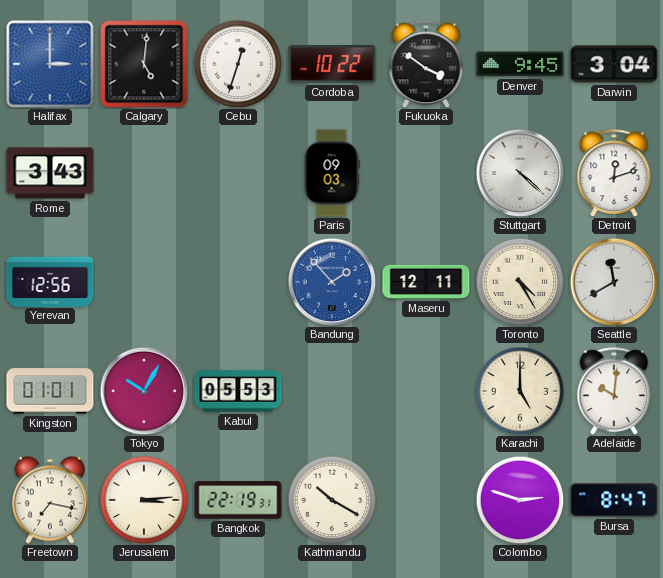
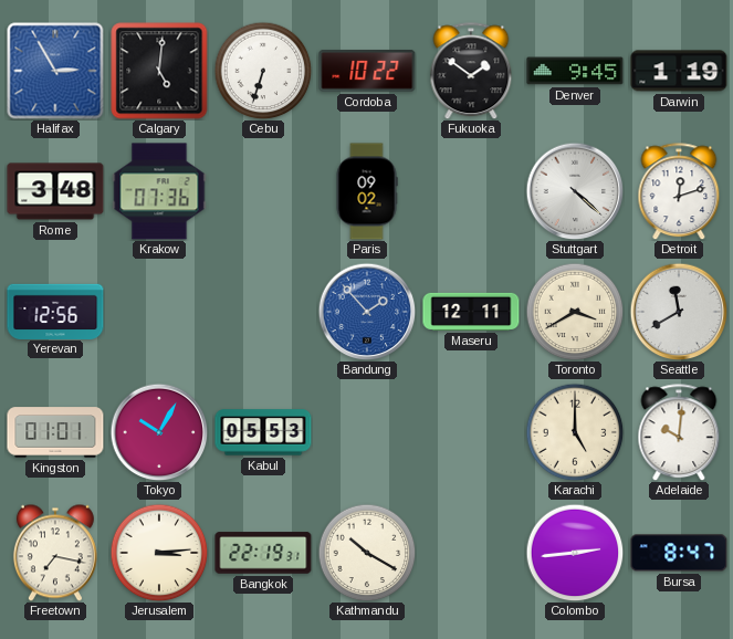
Halifax: 3:00 -> 2:55 (55, 71)
Cebu: 12:33 -> 6:33 (263, 71)
Fukuoka: 3:51 -> 1:51 (471, 71)
Darwin: 3:04 -> 1:19 (679, 71)
Rome: 3:43 -> 3:48 (55, 191)
Krakow: none -> 07:36 (159, 191)
Paris: 09:03 -> 09:02 (367, 191)
Toronto: 4:25 -> 3:40 (575, 312)
Colombo: 2:48 -> 2:44 (575, 553)
